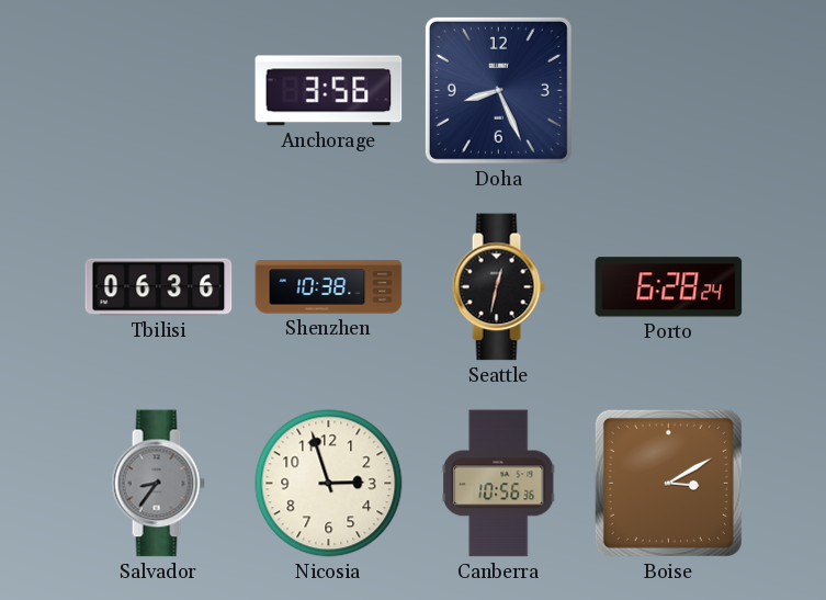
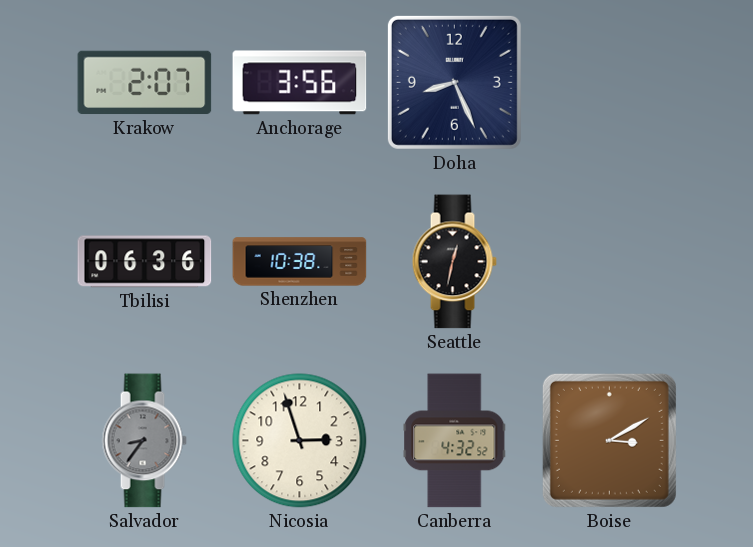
Krakow: none -> 2:07 (145, 83)
Porto: 6:28 -> none (669, 287)
Canberra: 10:56 -> 4:32 (455, 441)
